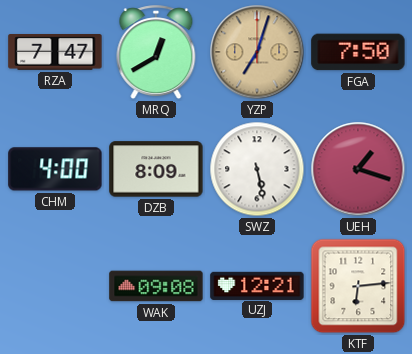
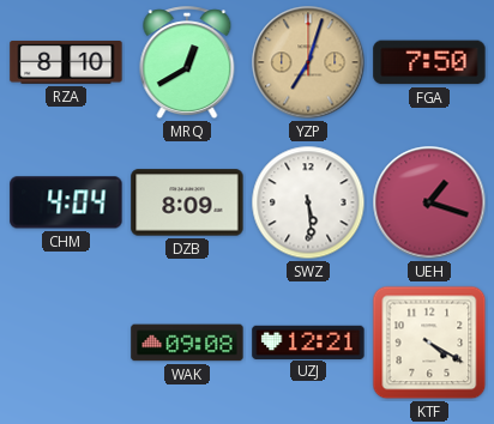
RZA: 7:47 -> 8:10 (66, 63)
CHM: 4:00 -> 4:04 (66, 202)
SWZ: 5:28 -> 5:29 (308, 202)
KTF: 6:14 -> 4:20 (429, 343)
